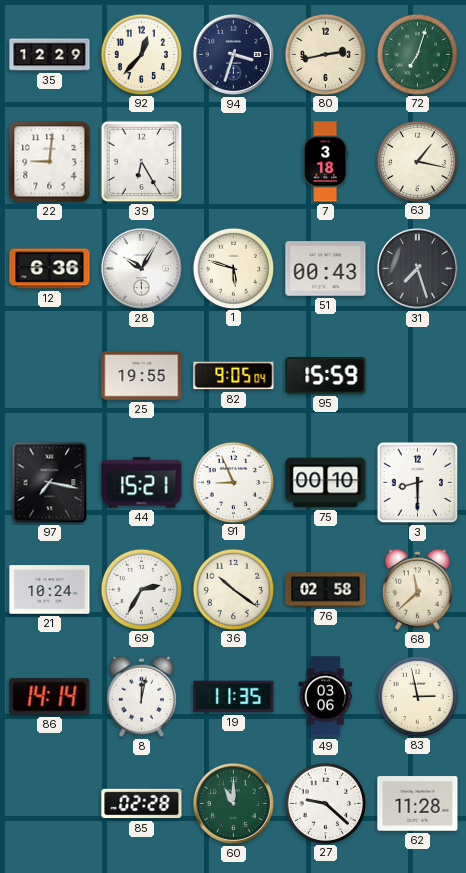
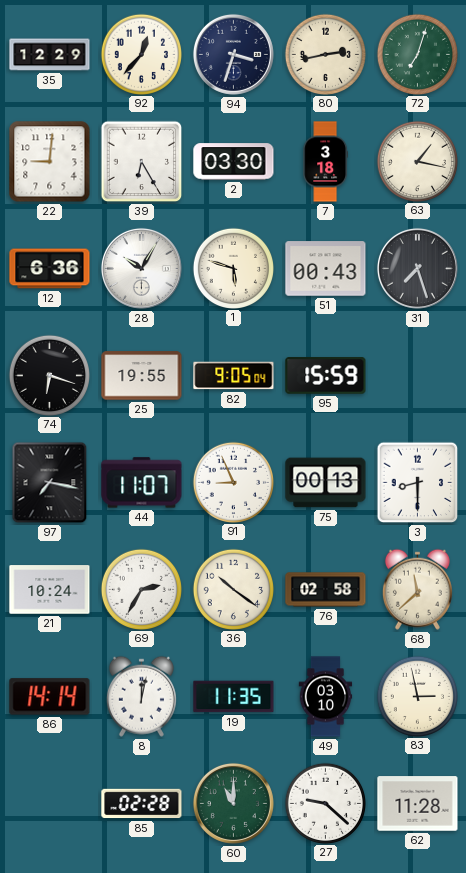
2: none -> 03:30 (234, 162)
74: none -> 6:18 (49, 375)
44: 15:21 -> 11:07 (142, 483)
75: 00:10 -> 00:13 (326, 483)
49: 03:06 -> 03:10 (326, 697)
